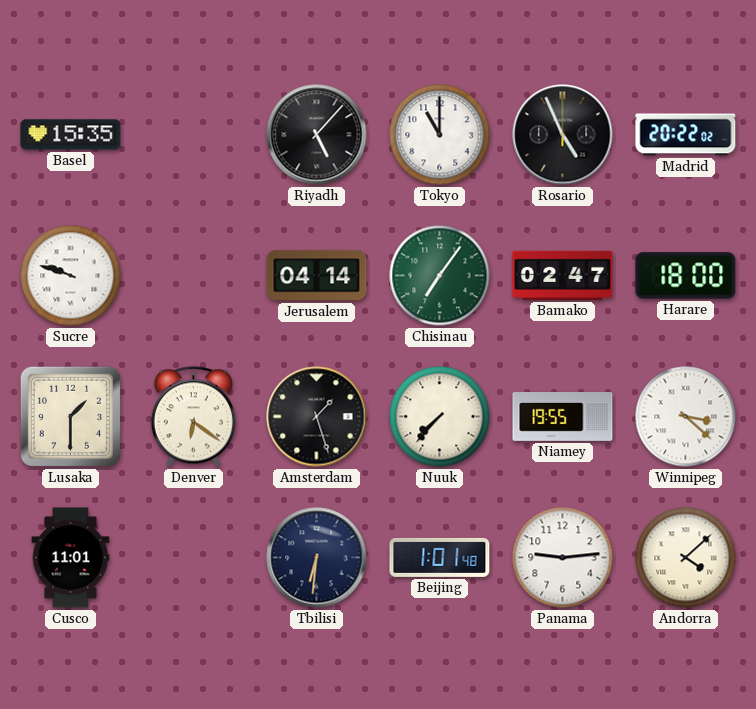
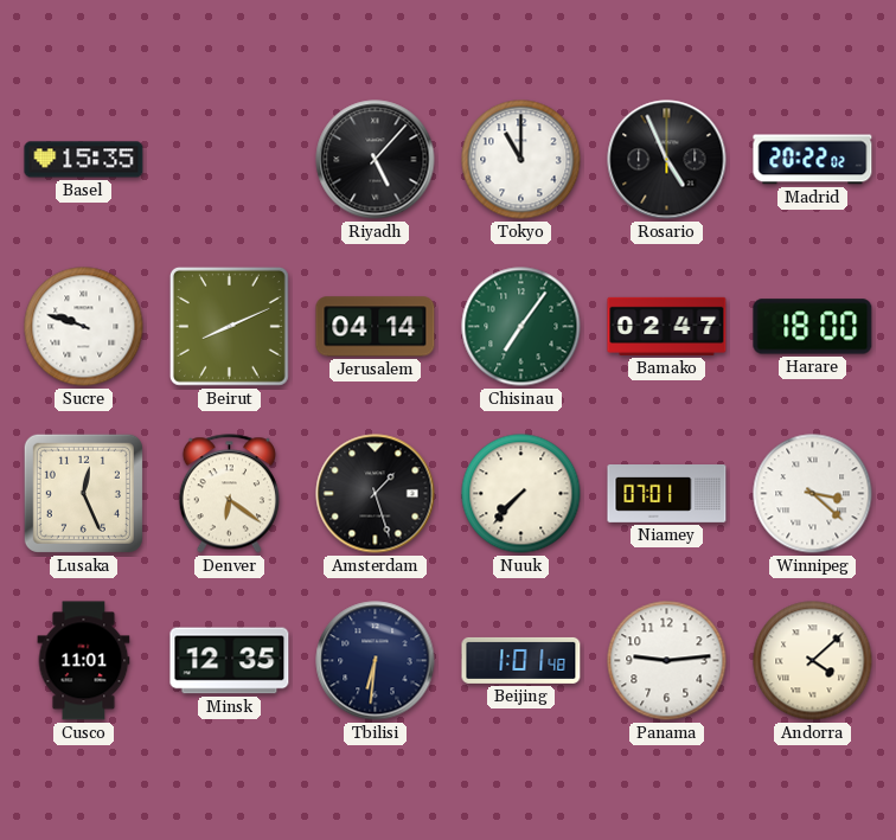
Beirut: none -> 8:11 (229, 326)
Lusaka: 1:30 -> 12:26 (83, 493)
Niamey: 19:55 -> 07:01 (667, 494)
Minsk: none -> 12:35 (230, 661)
